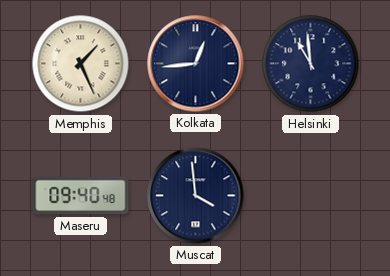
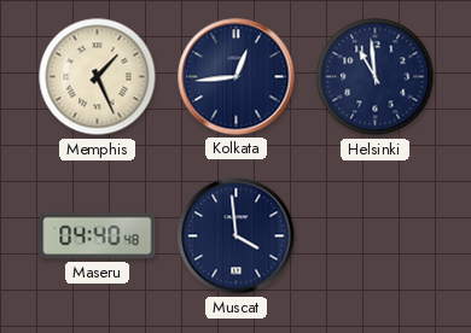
Maseru: 09:40 -> 04:40 (98, 236)
